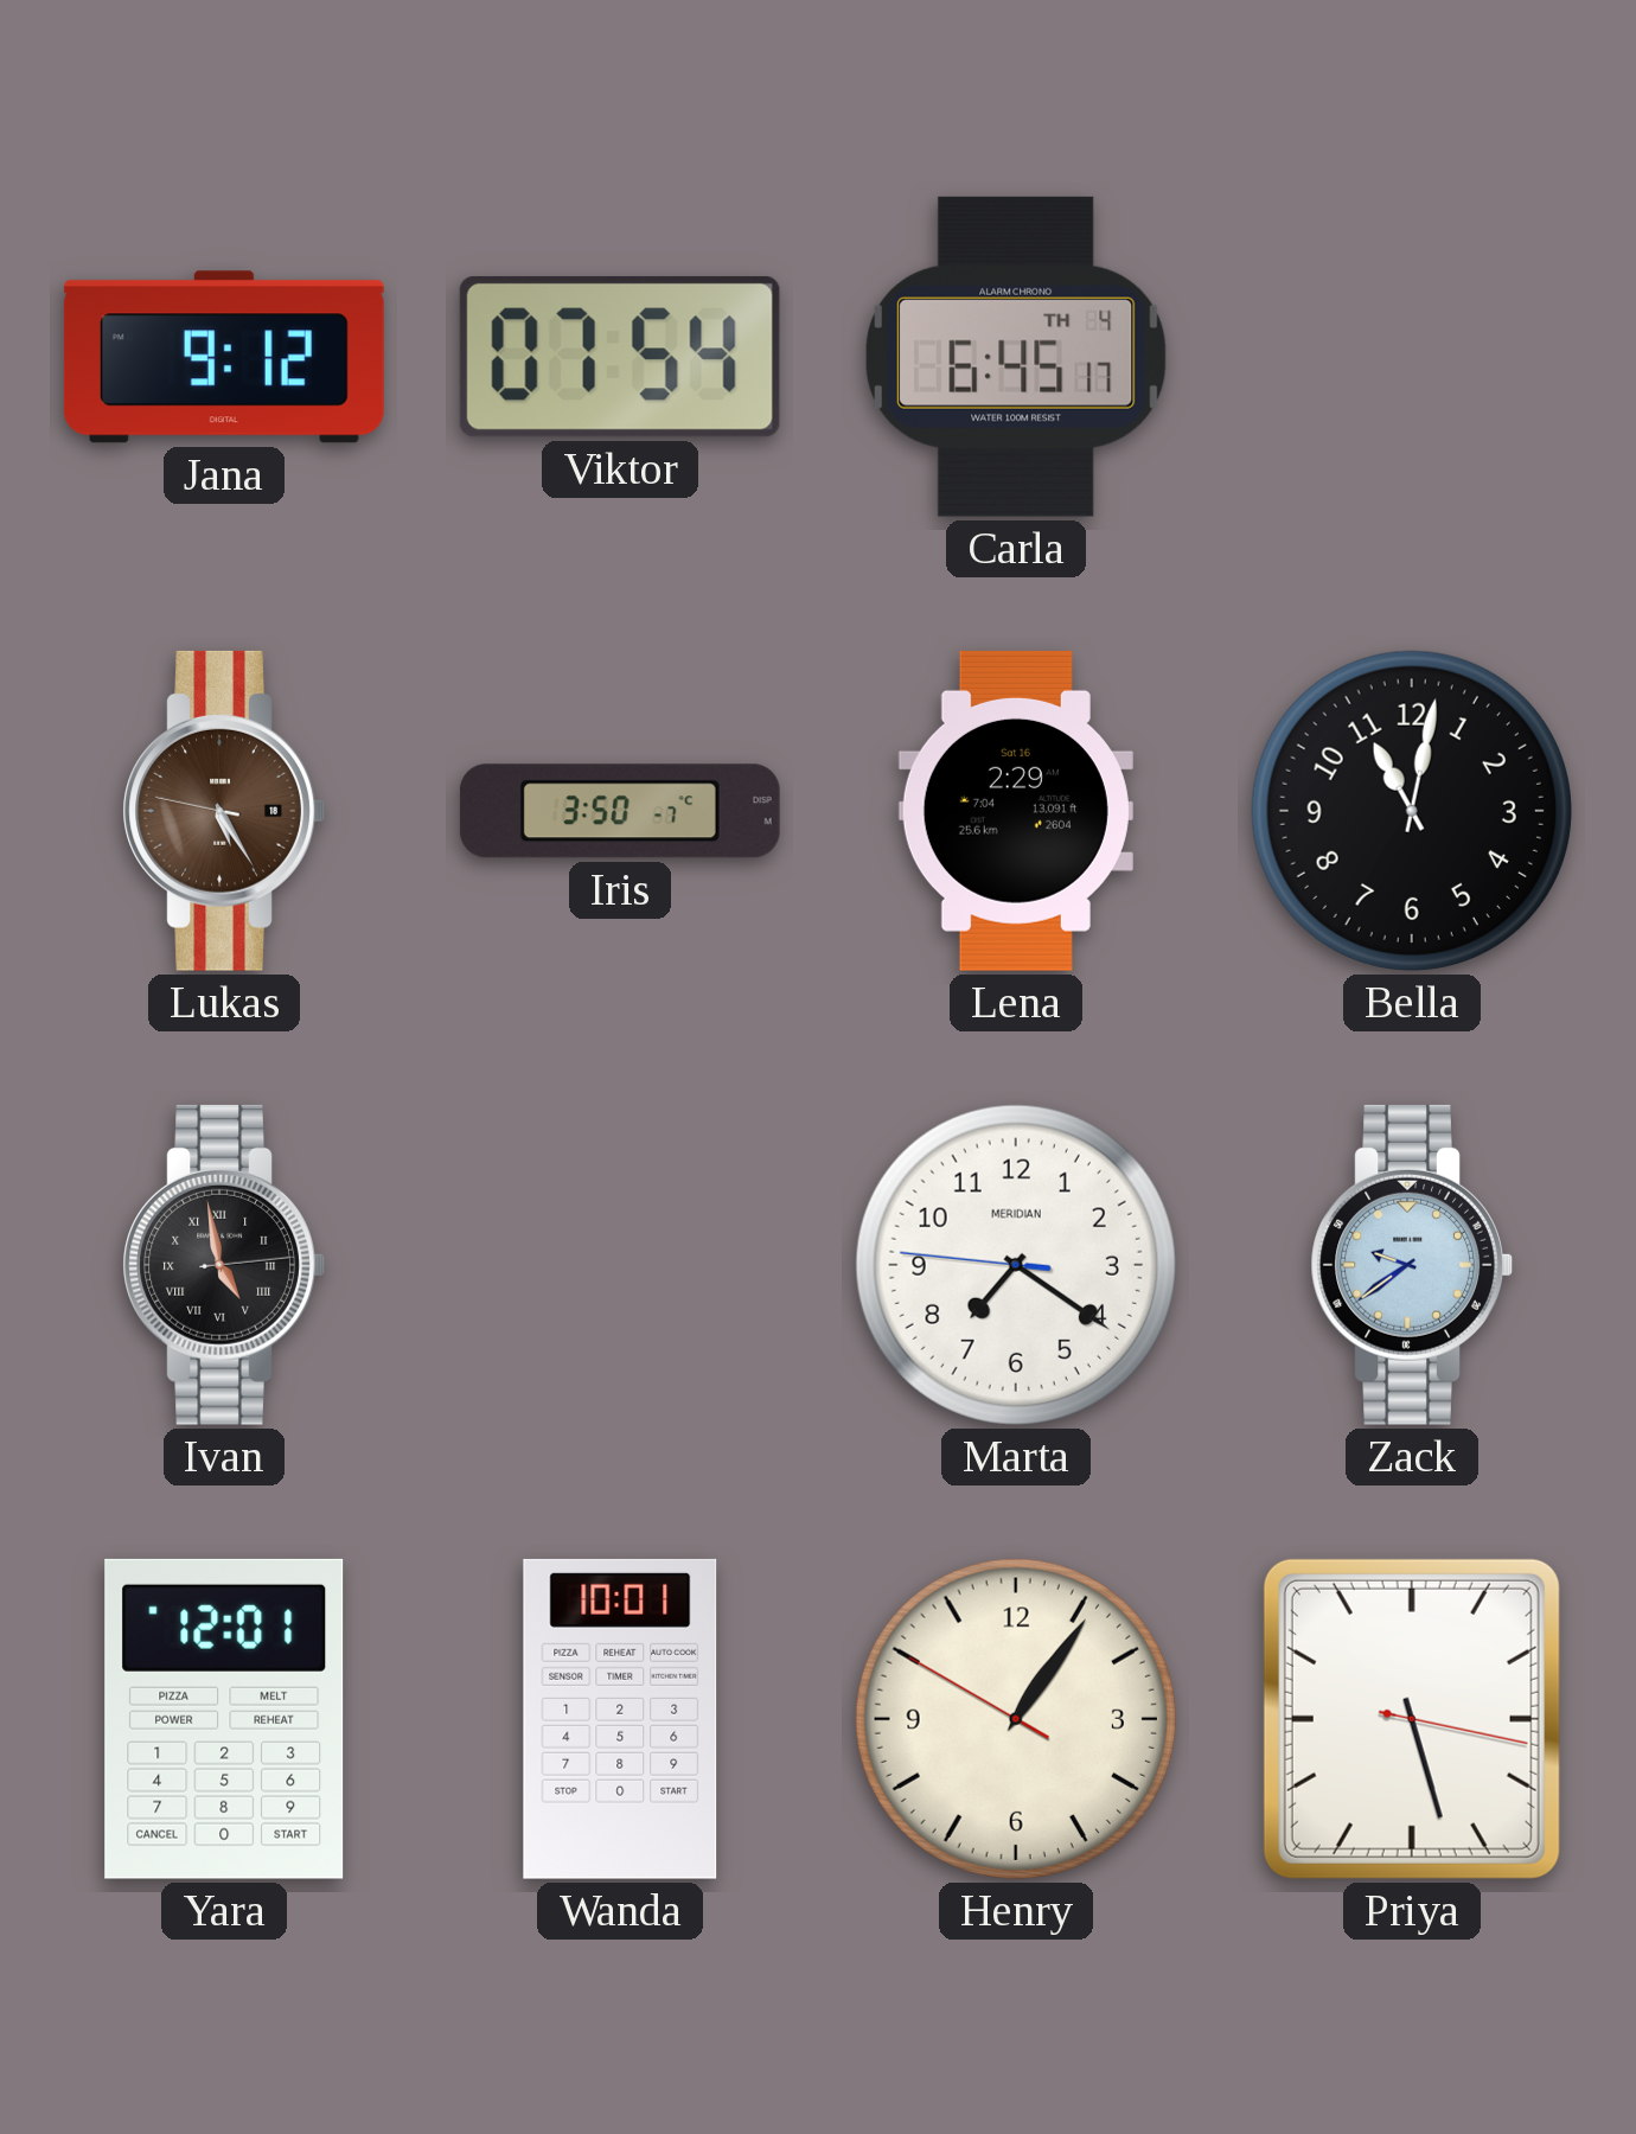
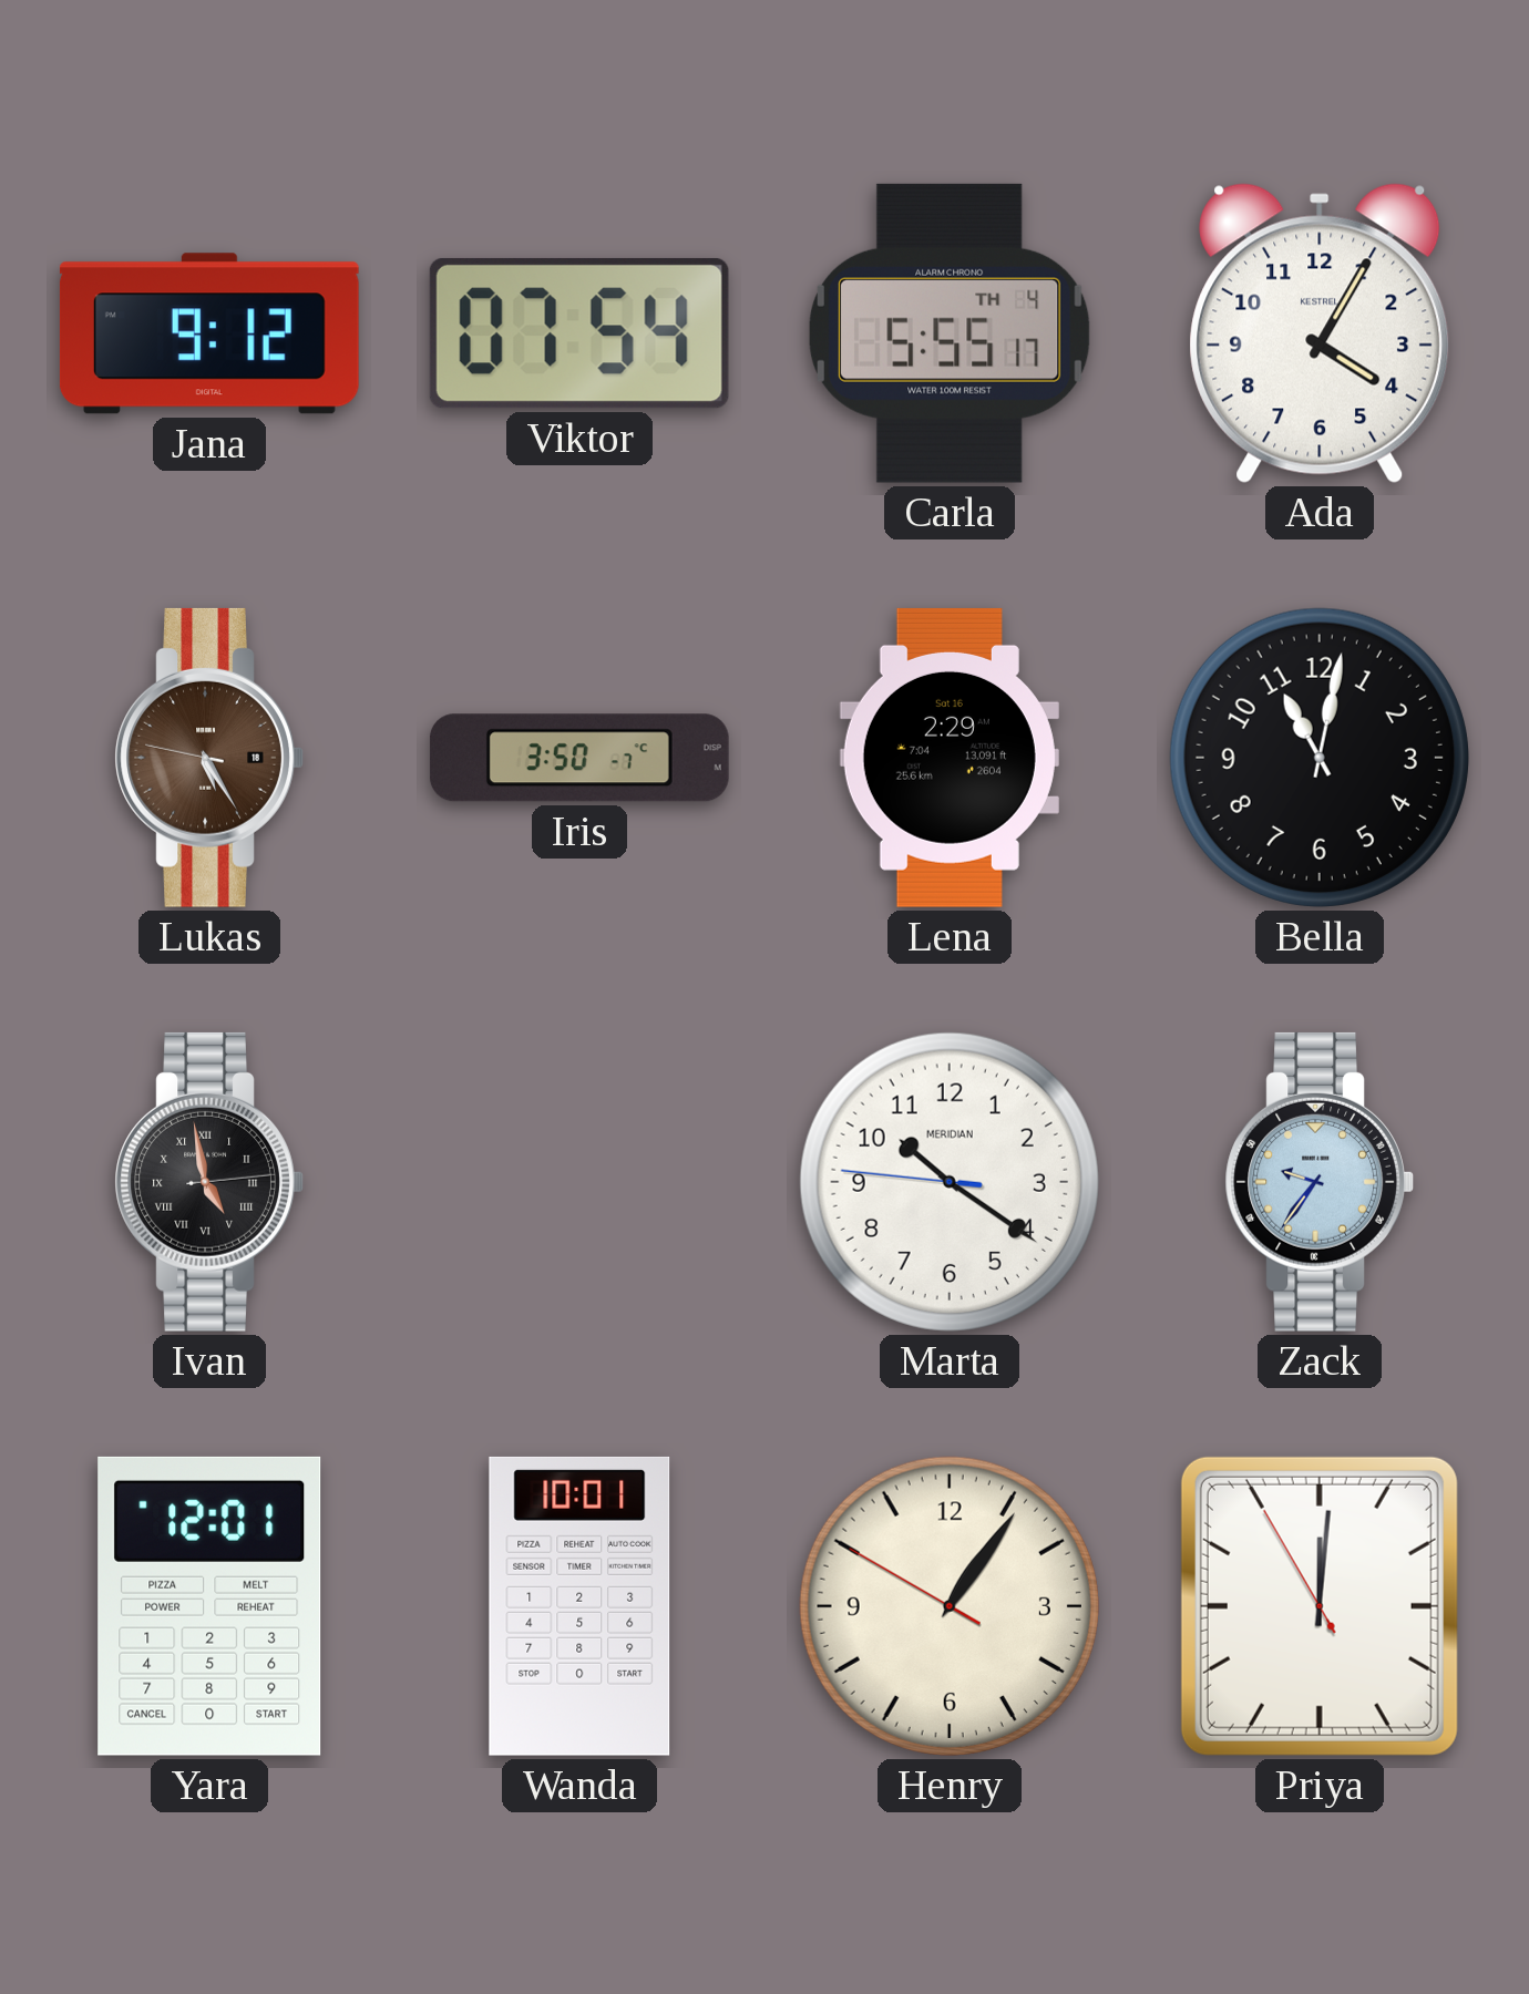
Carla: 6:45 -> 5:55 (951, 333)
Ada: none -> 4:05 (1320, 333)
Marta: 7:20 -> 10:20 (950, 1182)
Zack: 9:39 -> 9:36 (1320, 1182)
Priya: 5:27 -> 12:00 (1320, 1606)
